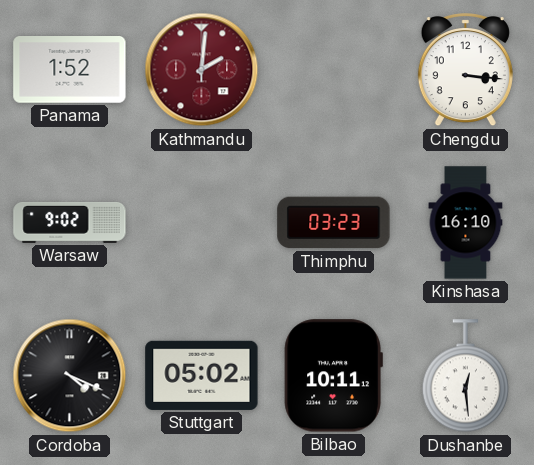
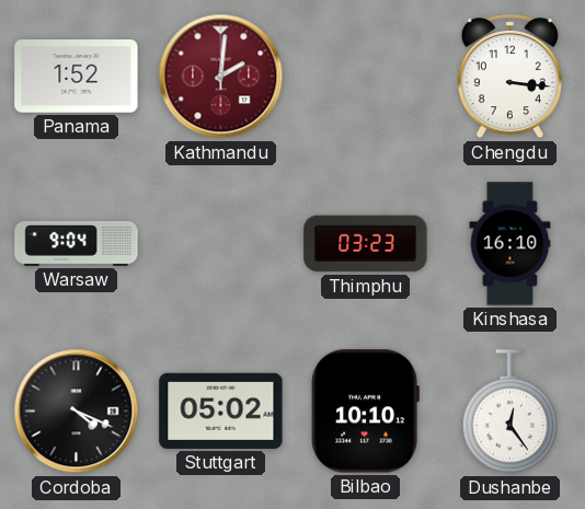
Warsaw: 9:02 -> 9:04 (77, 244)
Bilbao: 10:11 -> 10:10 (365, 412)
Dushanbe: 12:29 -> 12:24 (511, 412)
